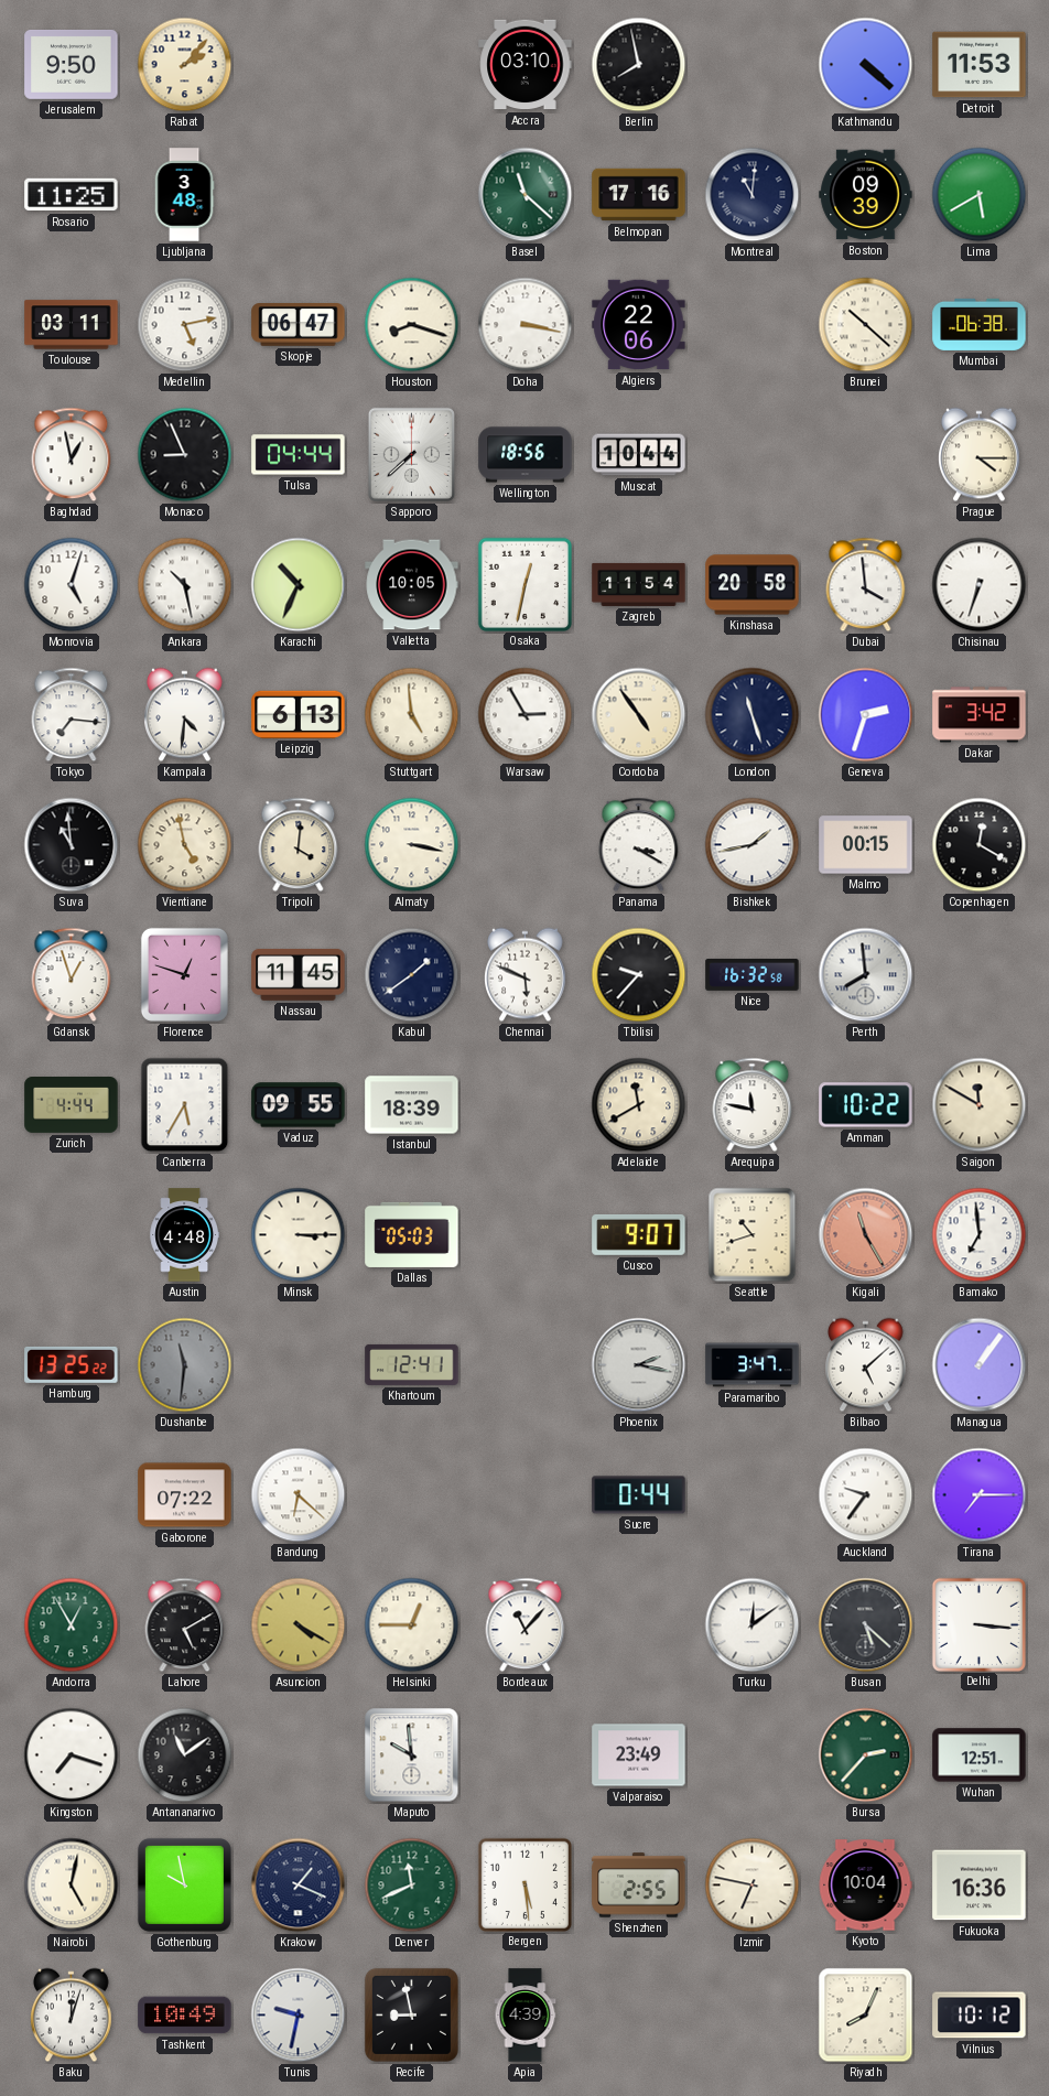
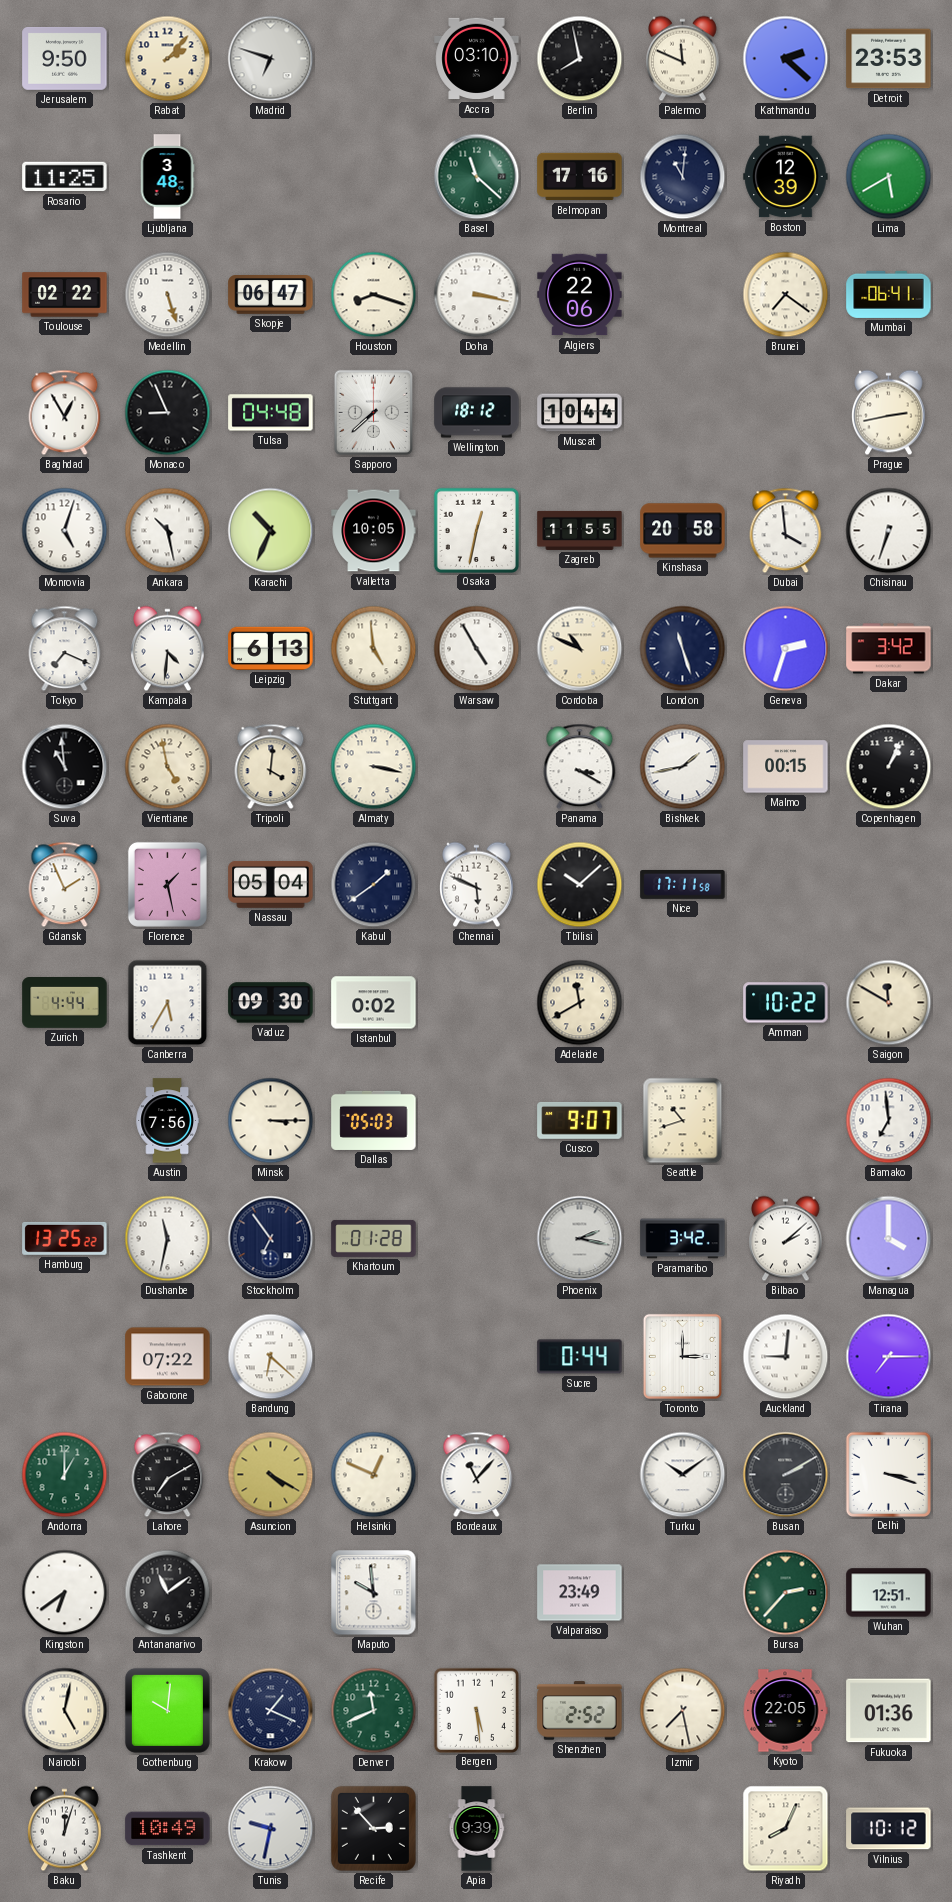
Madrid: none -> 6:48 (271, 59)
Palermo: none -> 11:49 (683, 59)
Kathmandu: 4:22 -> 2:22 (786, 59)
Detroit: 11:53 -> 23:53 (889, 59)
Boston: 09:39 -> 12:39 (786, 177)
Toulouse: 03:11 -> 02:22 (65, 295)
Medellin: 5:13 -> 5:27 (168, 295)
Brunei: 10:22 -> 7:21 (786, 295)
Mumbai: 06:38 -> 06:41 (889, 294)
Baghdad: 12:58 -> 12:55 (65, 413)
Tulsa: 04:44 -> 04:48 (271, 413)
Wellington: 18:56 -> 18:12 (477, 413)
Prague: 4:15 -> 2:43 (889, 413)
Zagreb: 11:54 -> 11:55 (580, 530)
Tokyo: 7:16 -> 7:19 (65, 649)
Warsaw: 2:55 -> 4:55 (477, 649)
Cordoba: 4:54 -> 10:49 (580, 649)
Copenhagen: 12:20 -> 1:04 (889, 767)
Gdansk: 12:57 -> 1:56 (65, 885)
Florence: 12:48 -> 1:28 (167, 884)
Nassau: 11:45 -> 05:04 (271, 884)
Tbilisi: 9:37 -> 10:08 (580, 885)
Nice: 16:32 -> 17:11 (683, 885)
Perth: 7:59 -> none (866, 975)
Vaduz: 09:55 -> 09:30 (271, 1003)
Istanbul: 18:39 -> 0:02 (374, 1003)
Arequipa: 11:47 -> none (753, 1105)
Austin: 4:48 -> 7:56 (167, 1121)
Kigali: 11:25 -> none (866, 1235)
Dushanbe: 11:31 -> 11:32 (168, 1239)
Dushanbe dial: grey -> white (168, 1239)
Stockholm: none -> 6:54 (271, 1239)
Khartoum: 12:41 -> 01:28 (374, 1238)
Paramaribo: 3:47 -> 3:42 (683, 1239)
Bilbao: 5:08 -> 2:08 (786, 1239)
Managua: 1:06 -> 4:00 (889, 1239)
Toronto: none -> 3:00 (682, 1356)
Auckland: 9:36 -> 9:01 (786, 1357)
Andorra: 12:55 -> 1:00 (65, 1475)
Lahore: 5:10 -> 7:10 (168, 1475)
Helsinki: 12:45 -> 12:49 (374, 1475)
Turku: 12:09 -> 10:09 (683, 1475)
Busan: 5:22 -> 2:10 (786, 1475)
Delhi: 3:16 -> 3:18 (888, 1474)
Kingston: 7:18 -> 6:39 (65, 1593)
Gothenburg: 9:58 -> 10:01 (167, 1710)
Shenzhen: 2:55 -> 2:52 (580, 1711)
Izmir: 6:47 -> 7:28 (683, 1711)
Kyoto: 10:04 -> 22:05 (785, 1711)
Fukuoka: 16:36 -> 01:36 (889, 1711)
Recife: 8:58 -> 2:53 (373, 1828)
Apia: 4:39 -> 9:39 (477, 1829)
